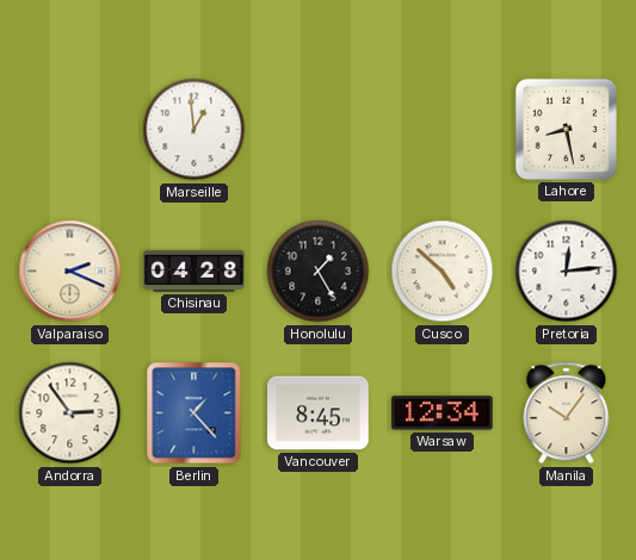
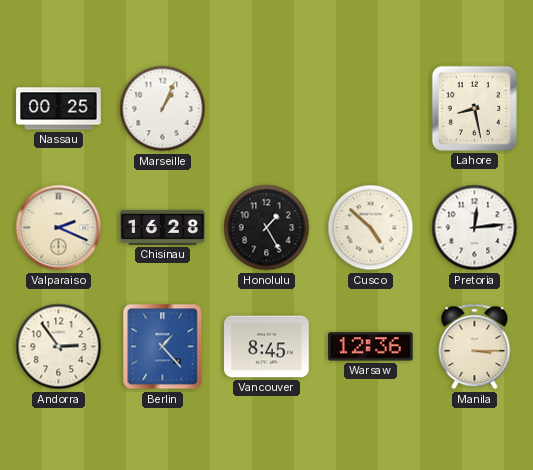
Nassau: none -> 00:25 (59, 109)
Marseille: 12:59 -> 1:04 (163, 109)
Chisinau: 04:28 -> 16:28 (163, 227)
Warsaw: 12:34 -> 12:36 (371, 347)
Manila: 10:06 -> 3:15 (475, 347)
